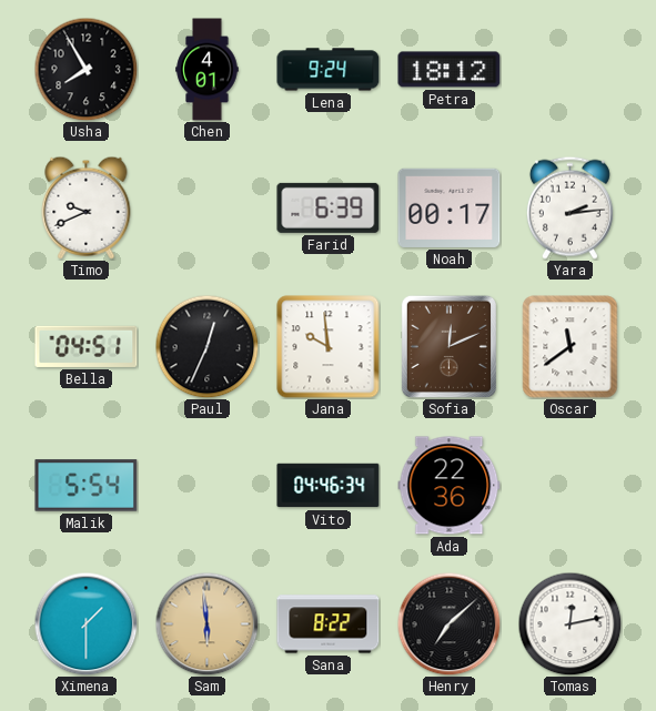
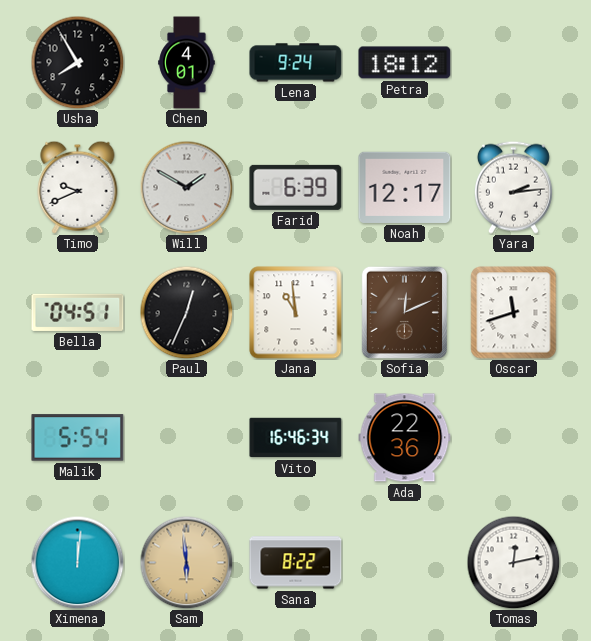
Will: none -> 1:50 (186, 187)
Noah: 00:17 -> 12:17 (405, 187)
Jana: 9:59 -> 10:59 (296, 313)
Oscar: 11:39 -> 11:42 (514, 313)
Vito: 04:46 -> 16:46 (296, 438)
Ximena: 1:30 -> 12:01 (77, 562)
Henry: 7:08 -> none (448, 623)
